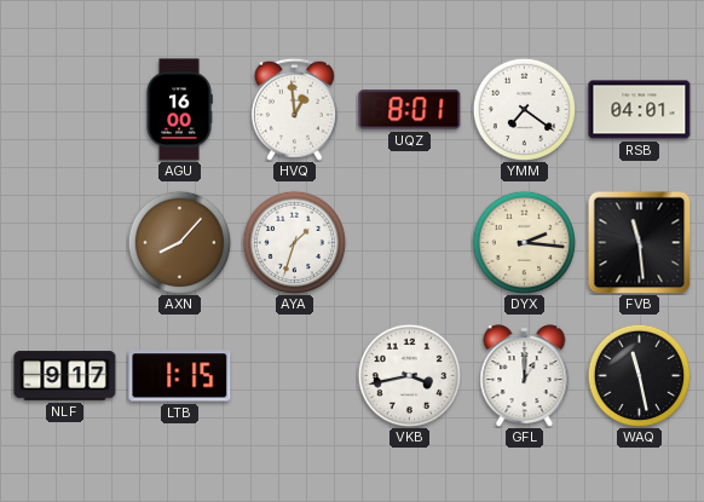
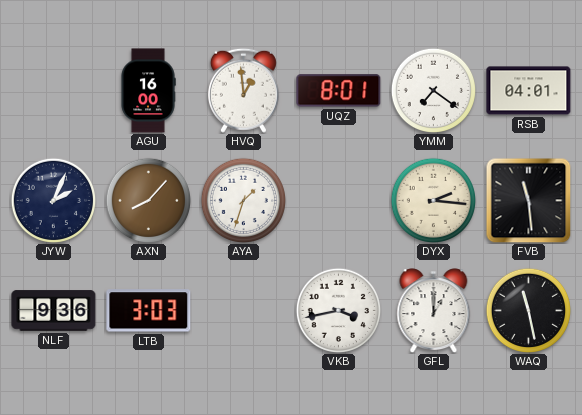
JYW: none -> 2:04 (53, 200)
NLF: 9:17 -> 9:36 (54, 311)
LTB: 1:15 -> 3:03 (149, 311)
